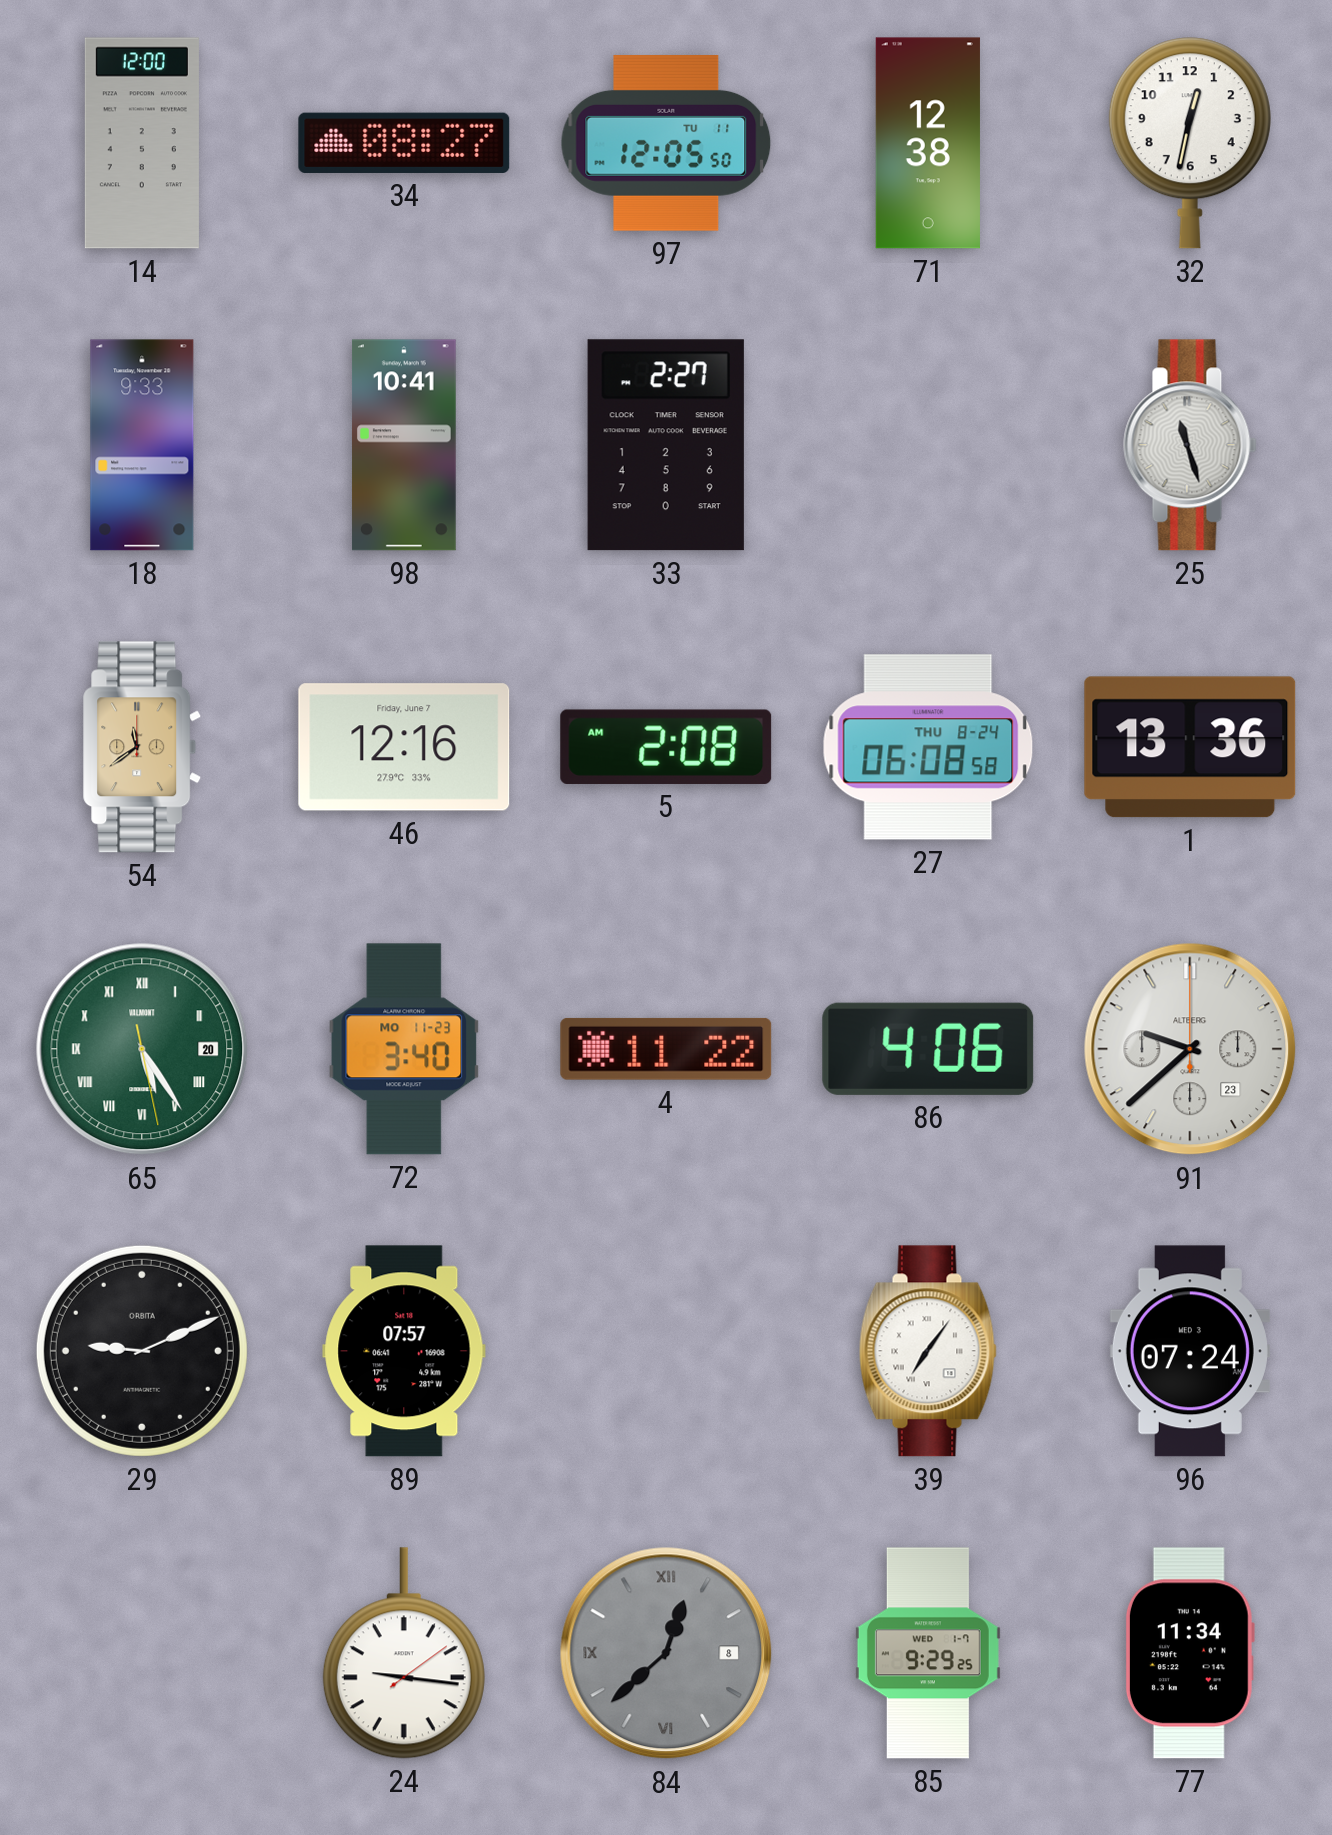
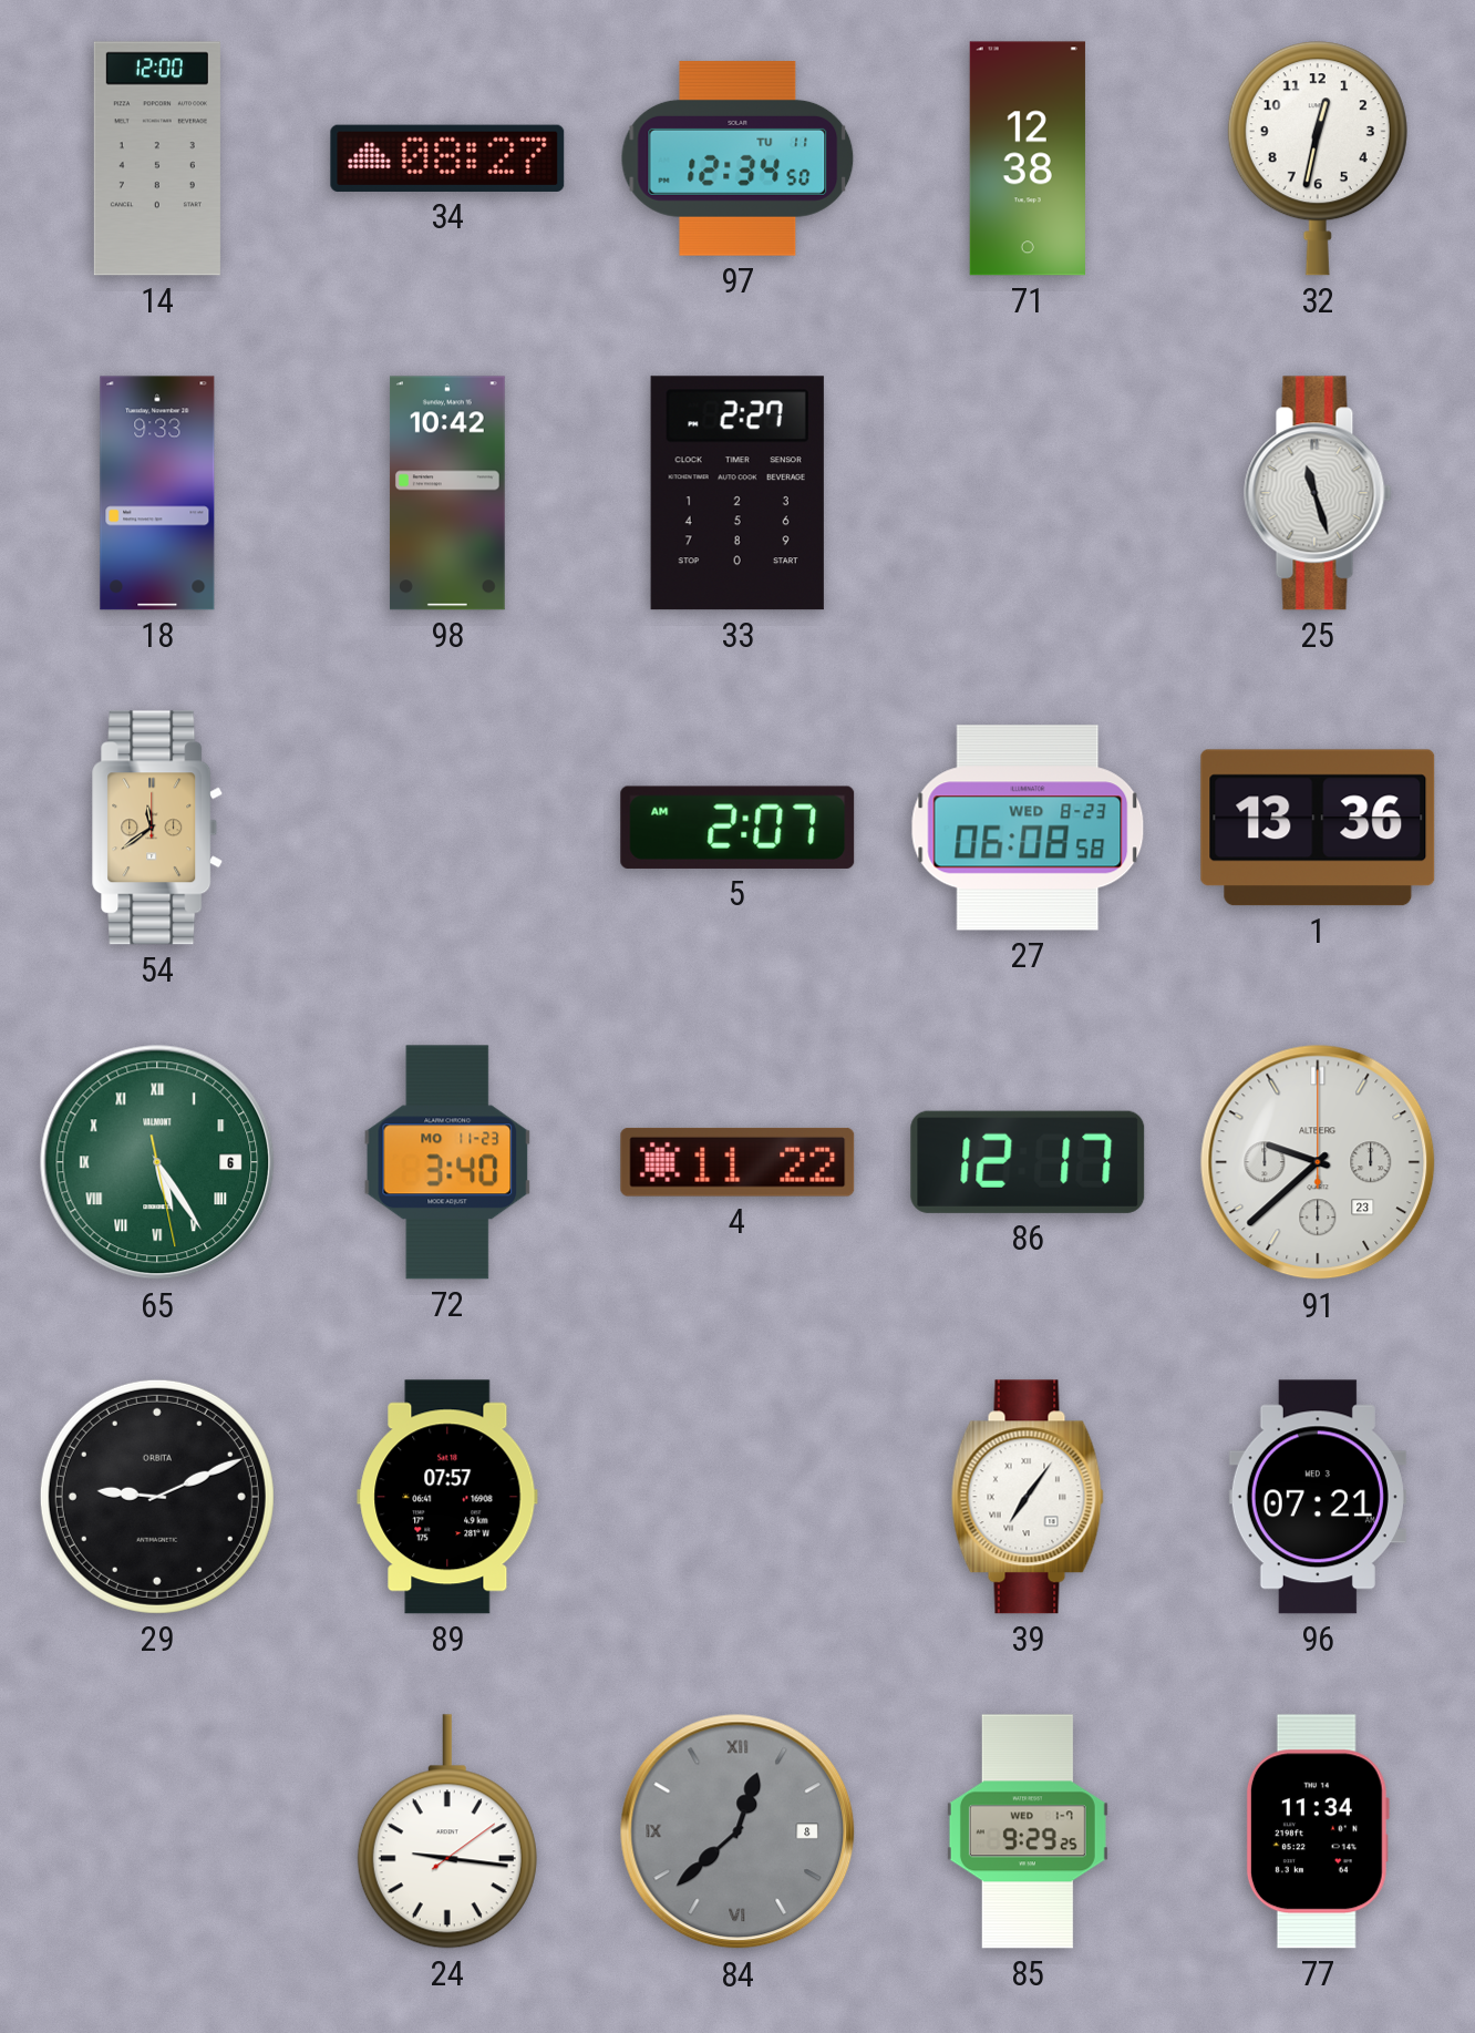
97: 12:05 -> 12:34 (737, 158)
98: 10:41 -> 10:42 (447, 493)
46: 12:16 -> none (404, 747)
5: 2:08 -> 2:07 (737, 828)
27 date: THU 8-24 -> WED 8-23 (1028, 828)
65 date: 20 -> 6 (157, 1162)
86: 4:06 -> 12:17 (1028, 1162)
96: 07:24 -> 07:21 (1318, 1497)
